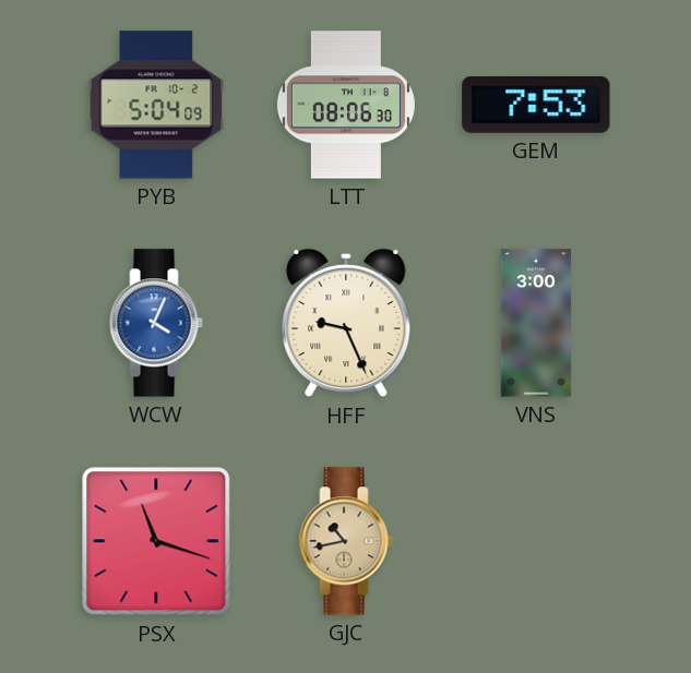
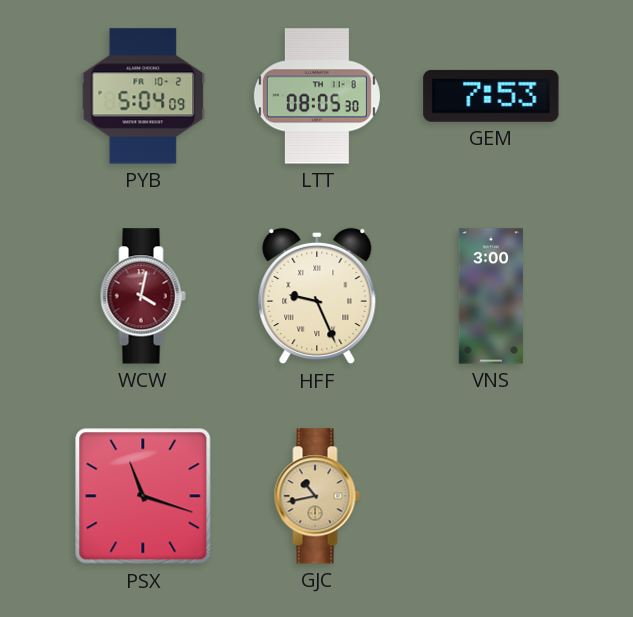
LTT: 08:06 -> 08:05 (317, 96)
WCW: 4:04 -> 4:02 (143, 296)
WCW dial: blue -> burgundy (143, 296)
